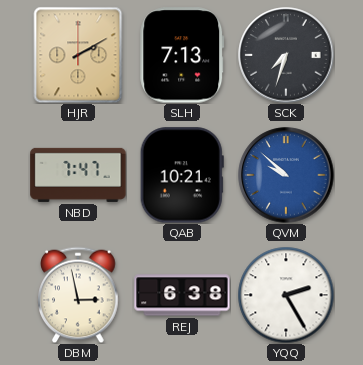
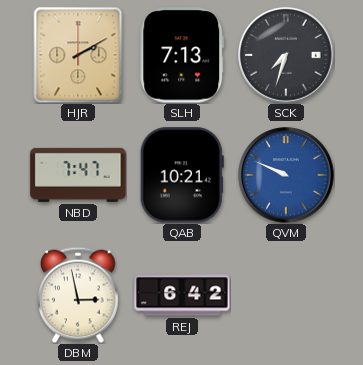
QVM: 9:52 -> 9:49 (286, 175)
REJ: 6:38 -> 6:42 (182, 295)
YQQ: 2:25 -> none (286, 295)
